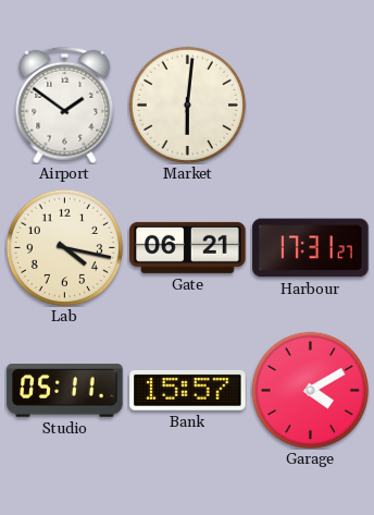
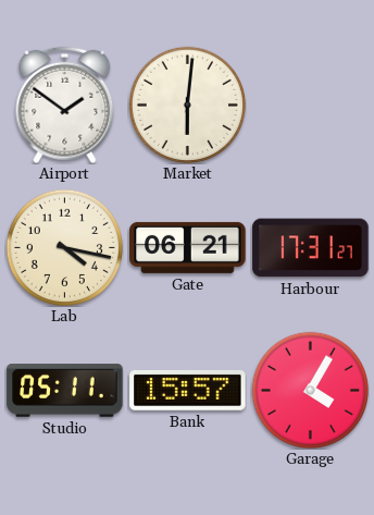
Garage: 4:10 -> 4:05 (310, 390)
